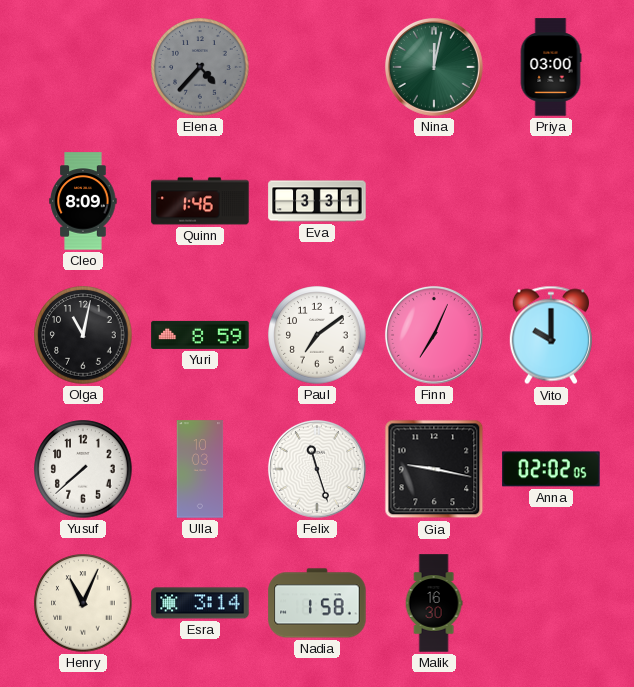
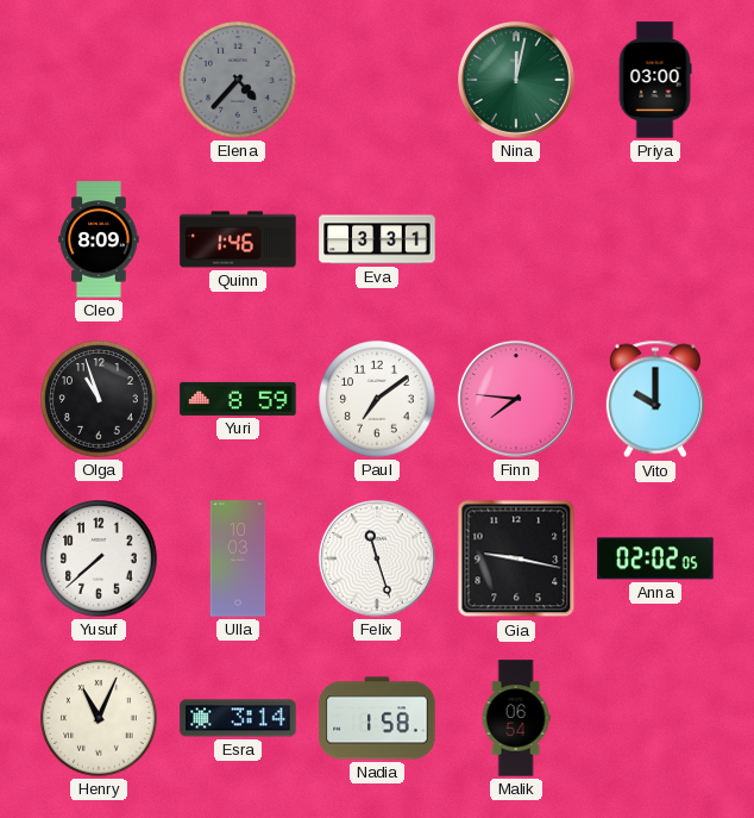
Olga: 11:02 -> 10:57 (99, 399)
Finn: 7:04 -> 7:46 (516, 399)
Malik: 16:30 -> 06:54 (516, 718)
